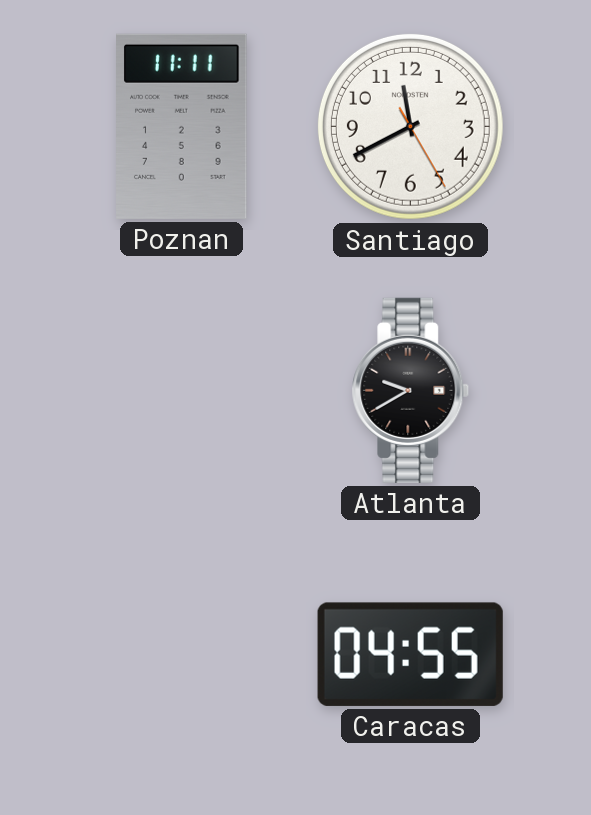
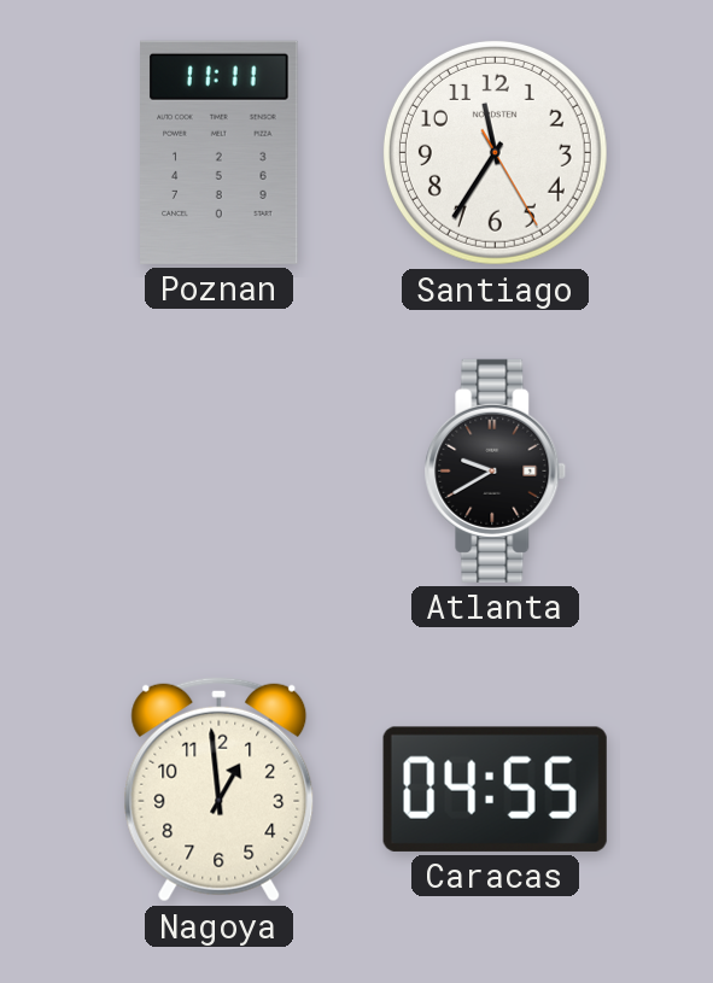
Santiago: 11:40 -> 11:35 (495, 152)
Nagoya: none -> 12:59 (220, 789)
